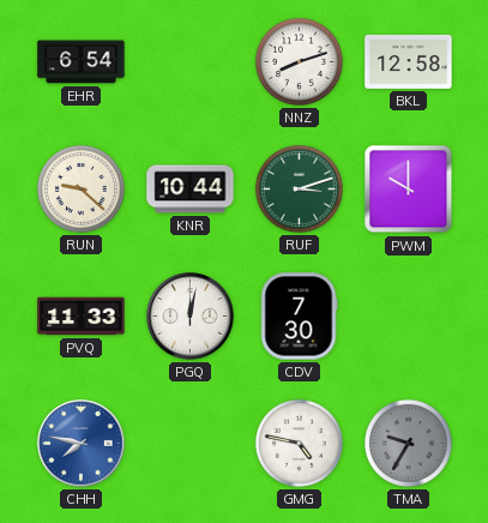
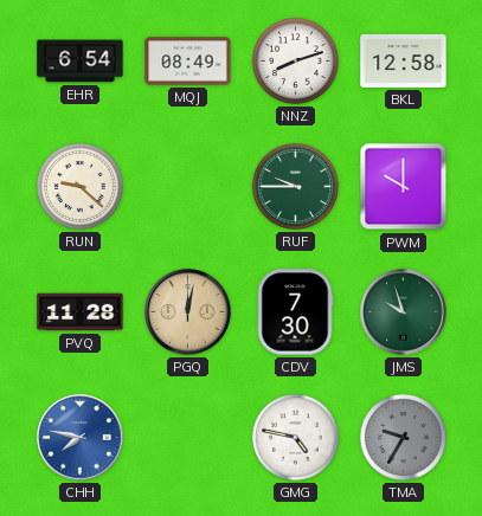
MQJ: none -> 08:49 (188, 62)
KNR: 10:44 -> none (191, 190)
RUF: 3:12 -> 9:45 (295, 186)
PVQ: 11:33 -> 11:28 (81, 312)
PGQ dial: white -> champagne (188, 312)
JMS: none -> 9:57 (404, 312)
